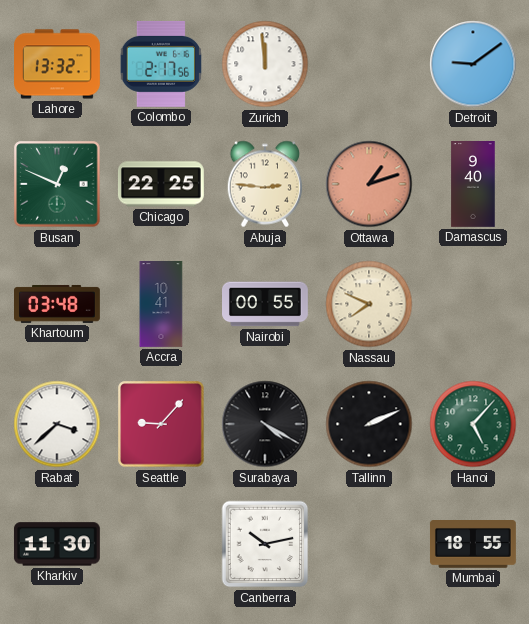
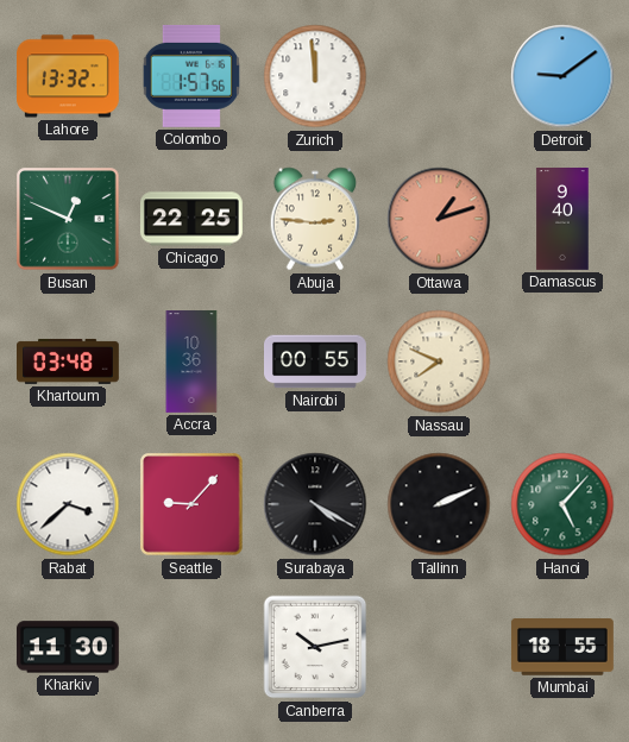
Colombo: 2:17 -> 1:57 (190, 76)
Accra: 10:41 -> 10:36 (191, 363)
